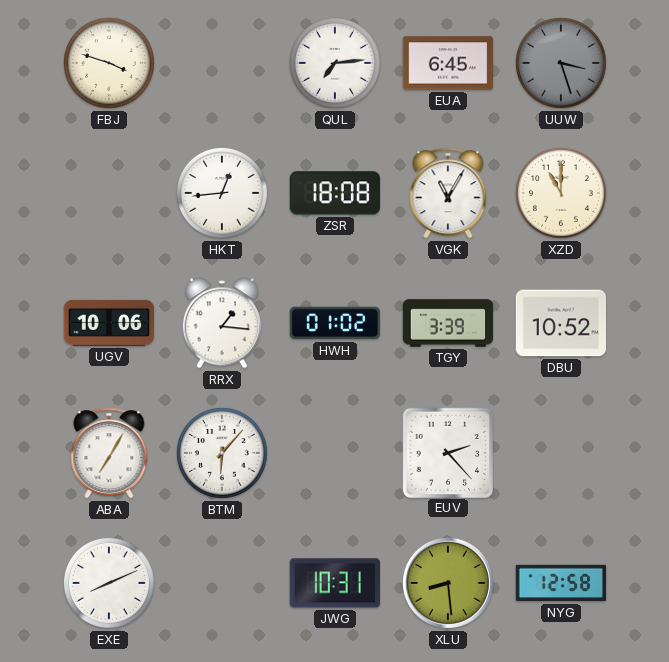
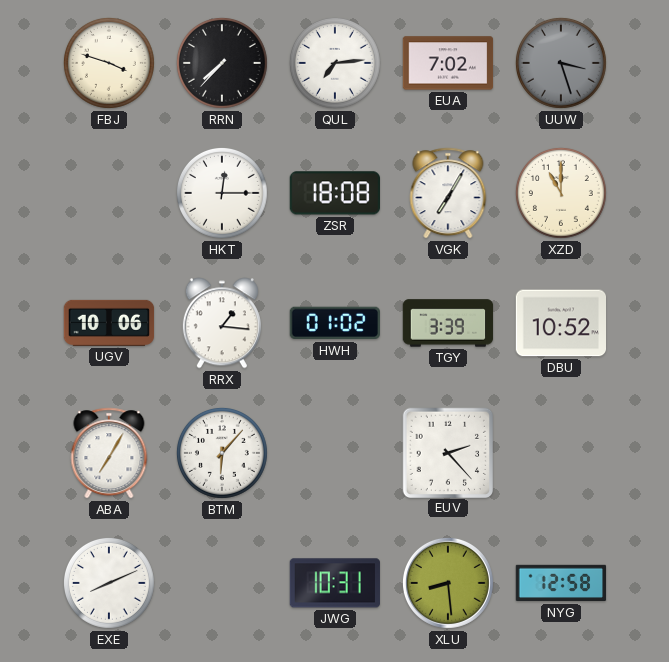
RRN: none -> 7:37 (222, 63)
EUA: 6:45 -> 7:02 (448, 63)
HKT: 12:44 -> 12:15 (222, 193)
VGK: 11:05 -> 7:05 (448, 193)
